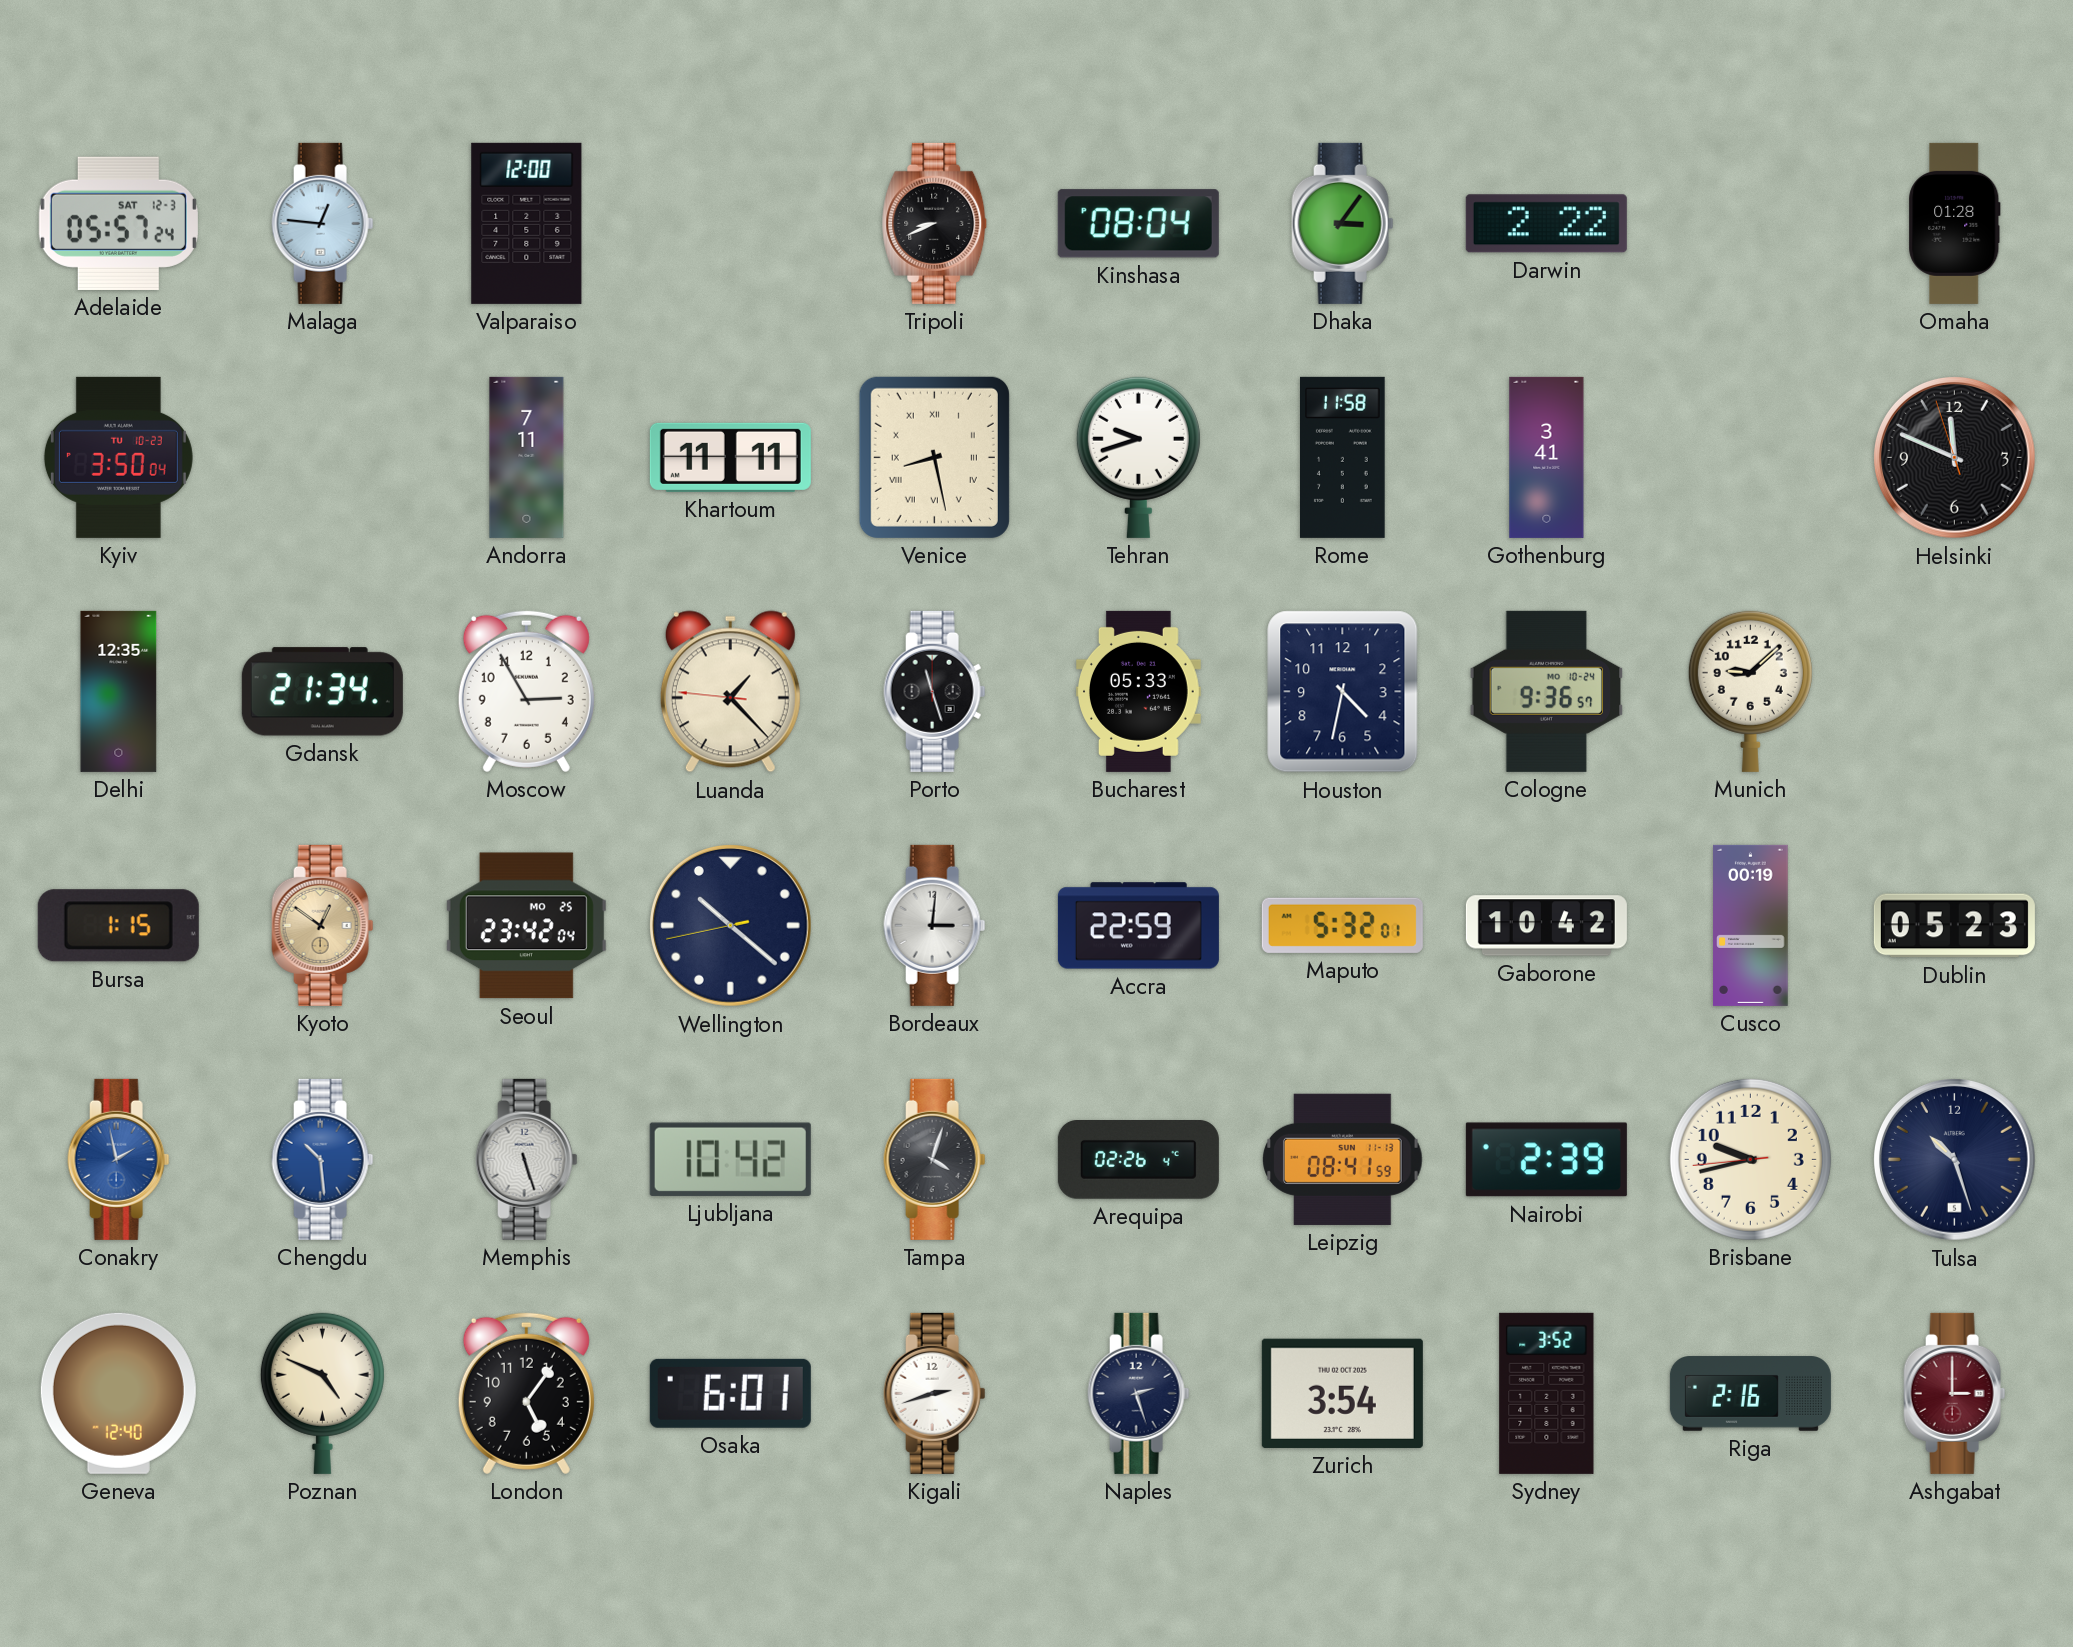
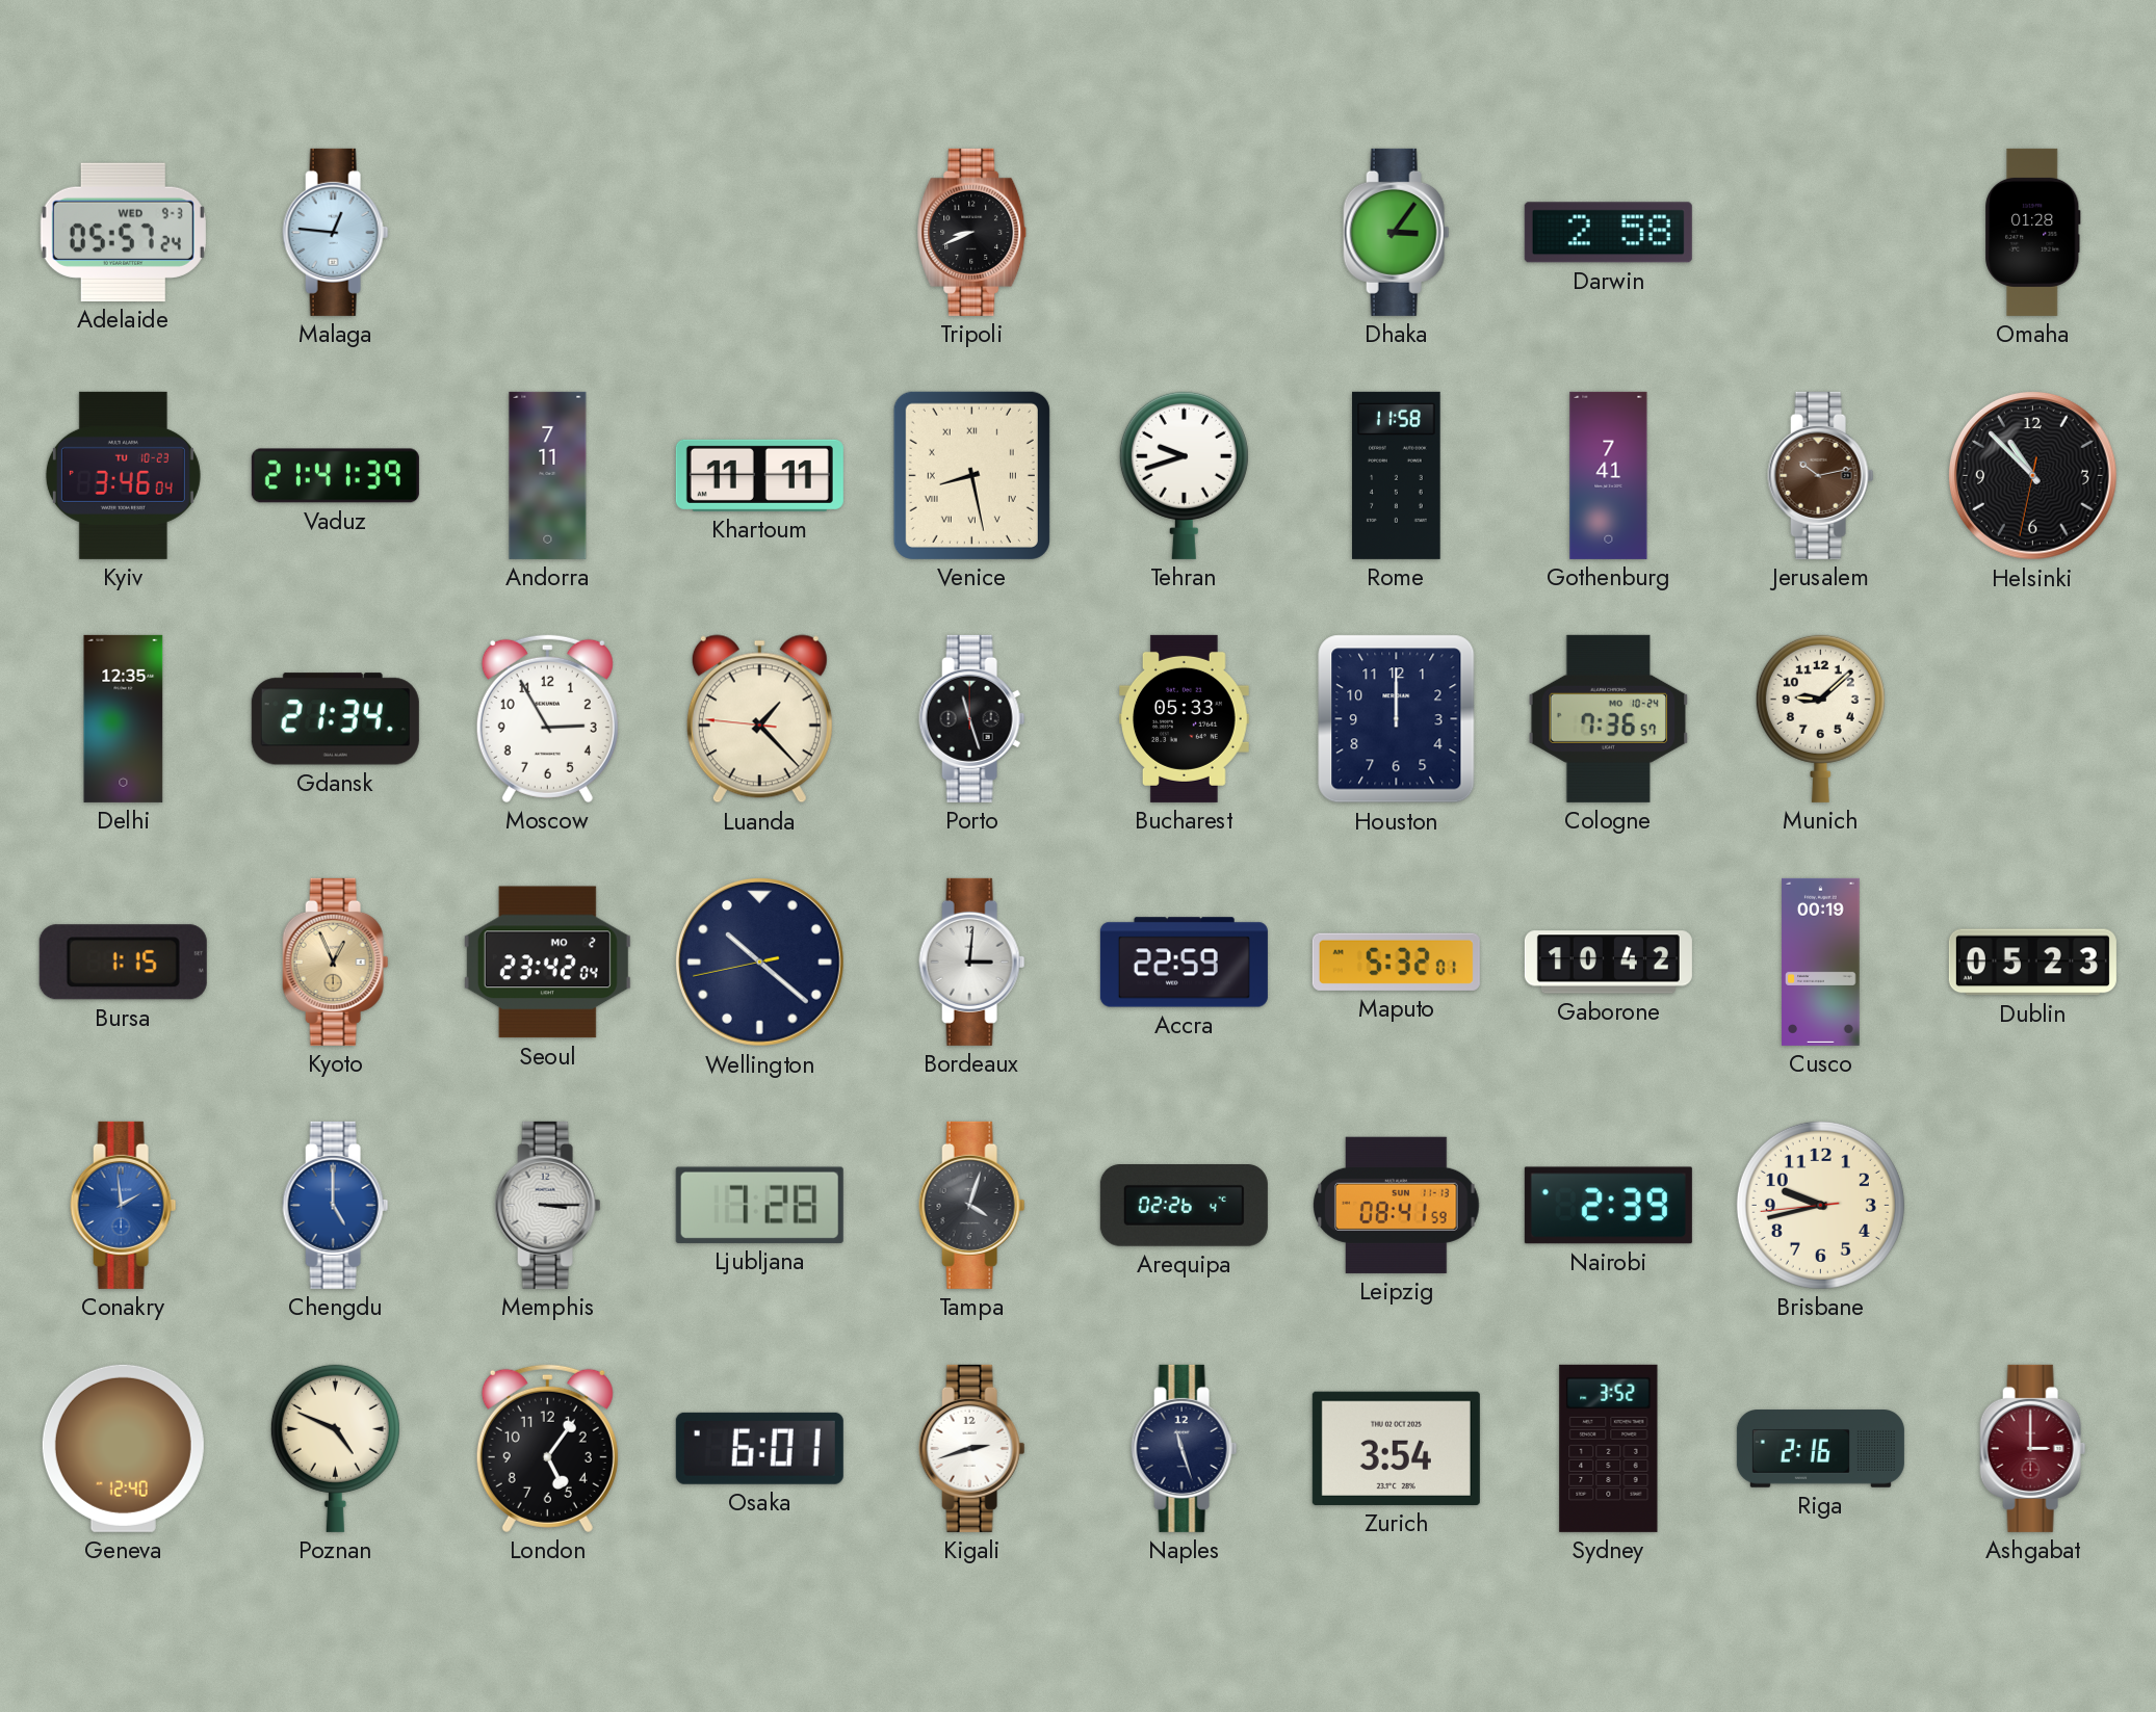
Adelaide date: SAT 12-3 -> WED 9-3 (123, 232)
Valparaiso: 12:00 -> none (527, 223)
Kinshasa: 08:04 -> none (1138, 224)
Darwin: 2:22 -> 2:58 (1608, 233)
Kyiv: 3:50 -> 3:46 (123, 475)
Vaduz: none -> 21:41 (335, 476)
Gothenburg: 3:41 -> 7:41 (1609, 475)
Jerusalem: none -> 10:13 (1821, 475)
Helsinki: 11:48 -> 10:52 (2033, 476)
Houston: 4:32 -> 12:00 (1397, 719)
Cologne: 9:36 -> 7:36 (1609, 718)
Kyoto: 12:51 -> 12:56 (336, 962)
Seoul date: MO 25 -> MO 2 (547, 963)
Conakry: 1:58 -> 1:59 (124, 1205)
Chengdu: 10:29 -> 5:00 (336, 1205)
Memphis: 5:27 -> 3:15 (548, 1205)
Ljubljana: 10:42 -> 7:28 (759, 1205)
Tulsa: 10:27 -> none (1955, 1160)
Naples: 2:27 -> 11:27 (1185, 1448)
